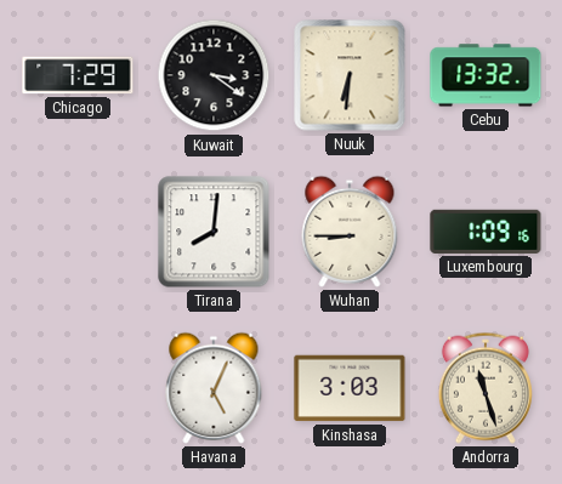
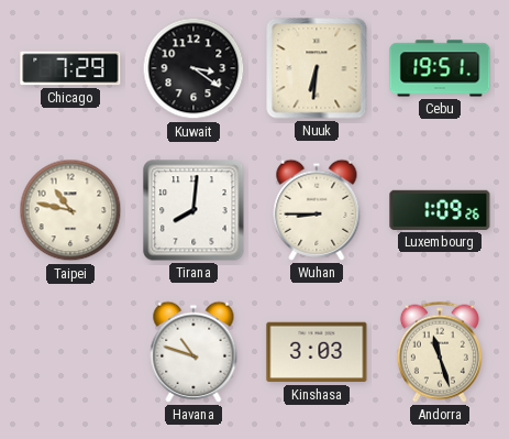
Cebu: 13:32 -> 19:51 (440, 68)
Taipei: none -> 10:47 (70, 210)
Luxembourg: 1:09:16 -> 1:09:26 (440, 210)
Havana: 5:04 -> 10:48 (193, 352)
